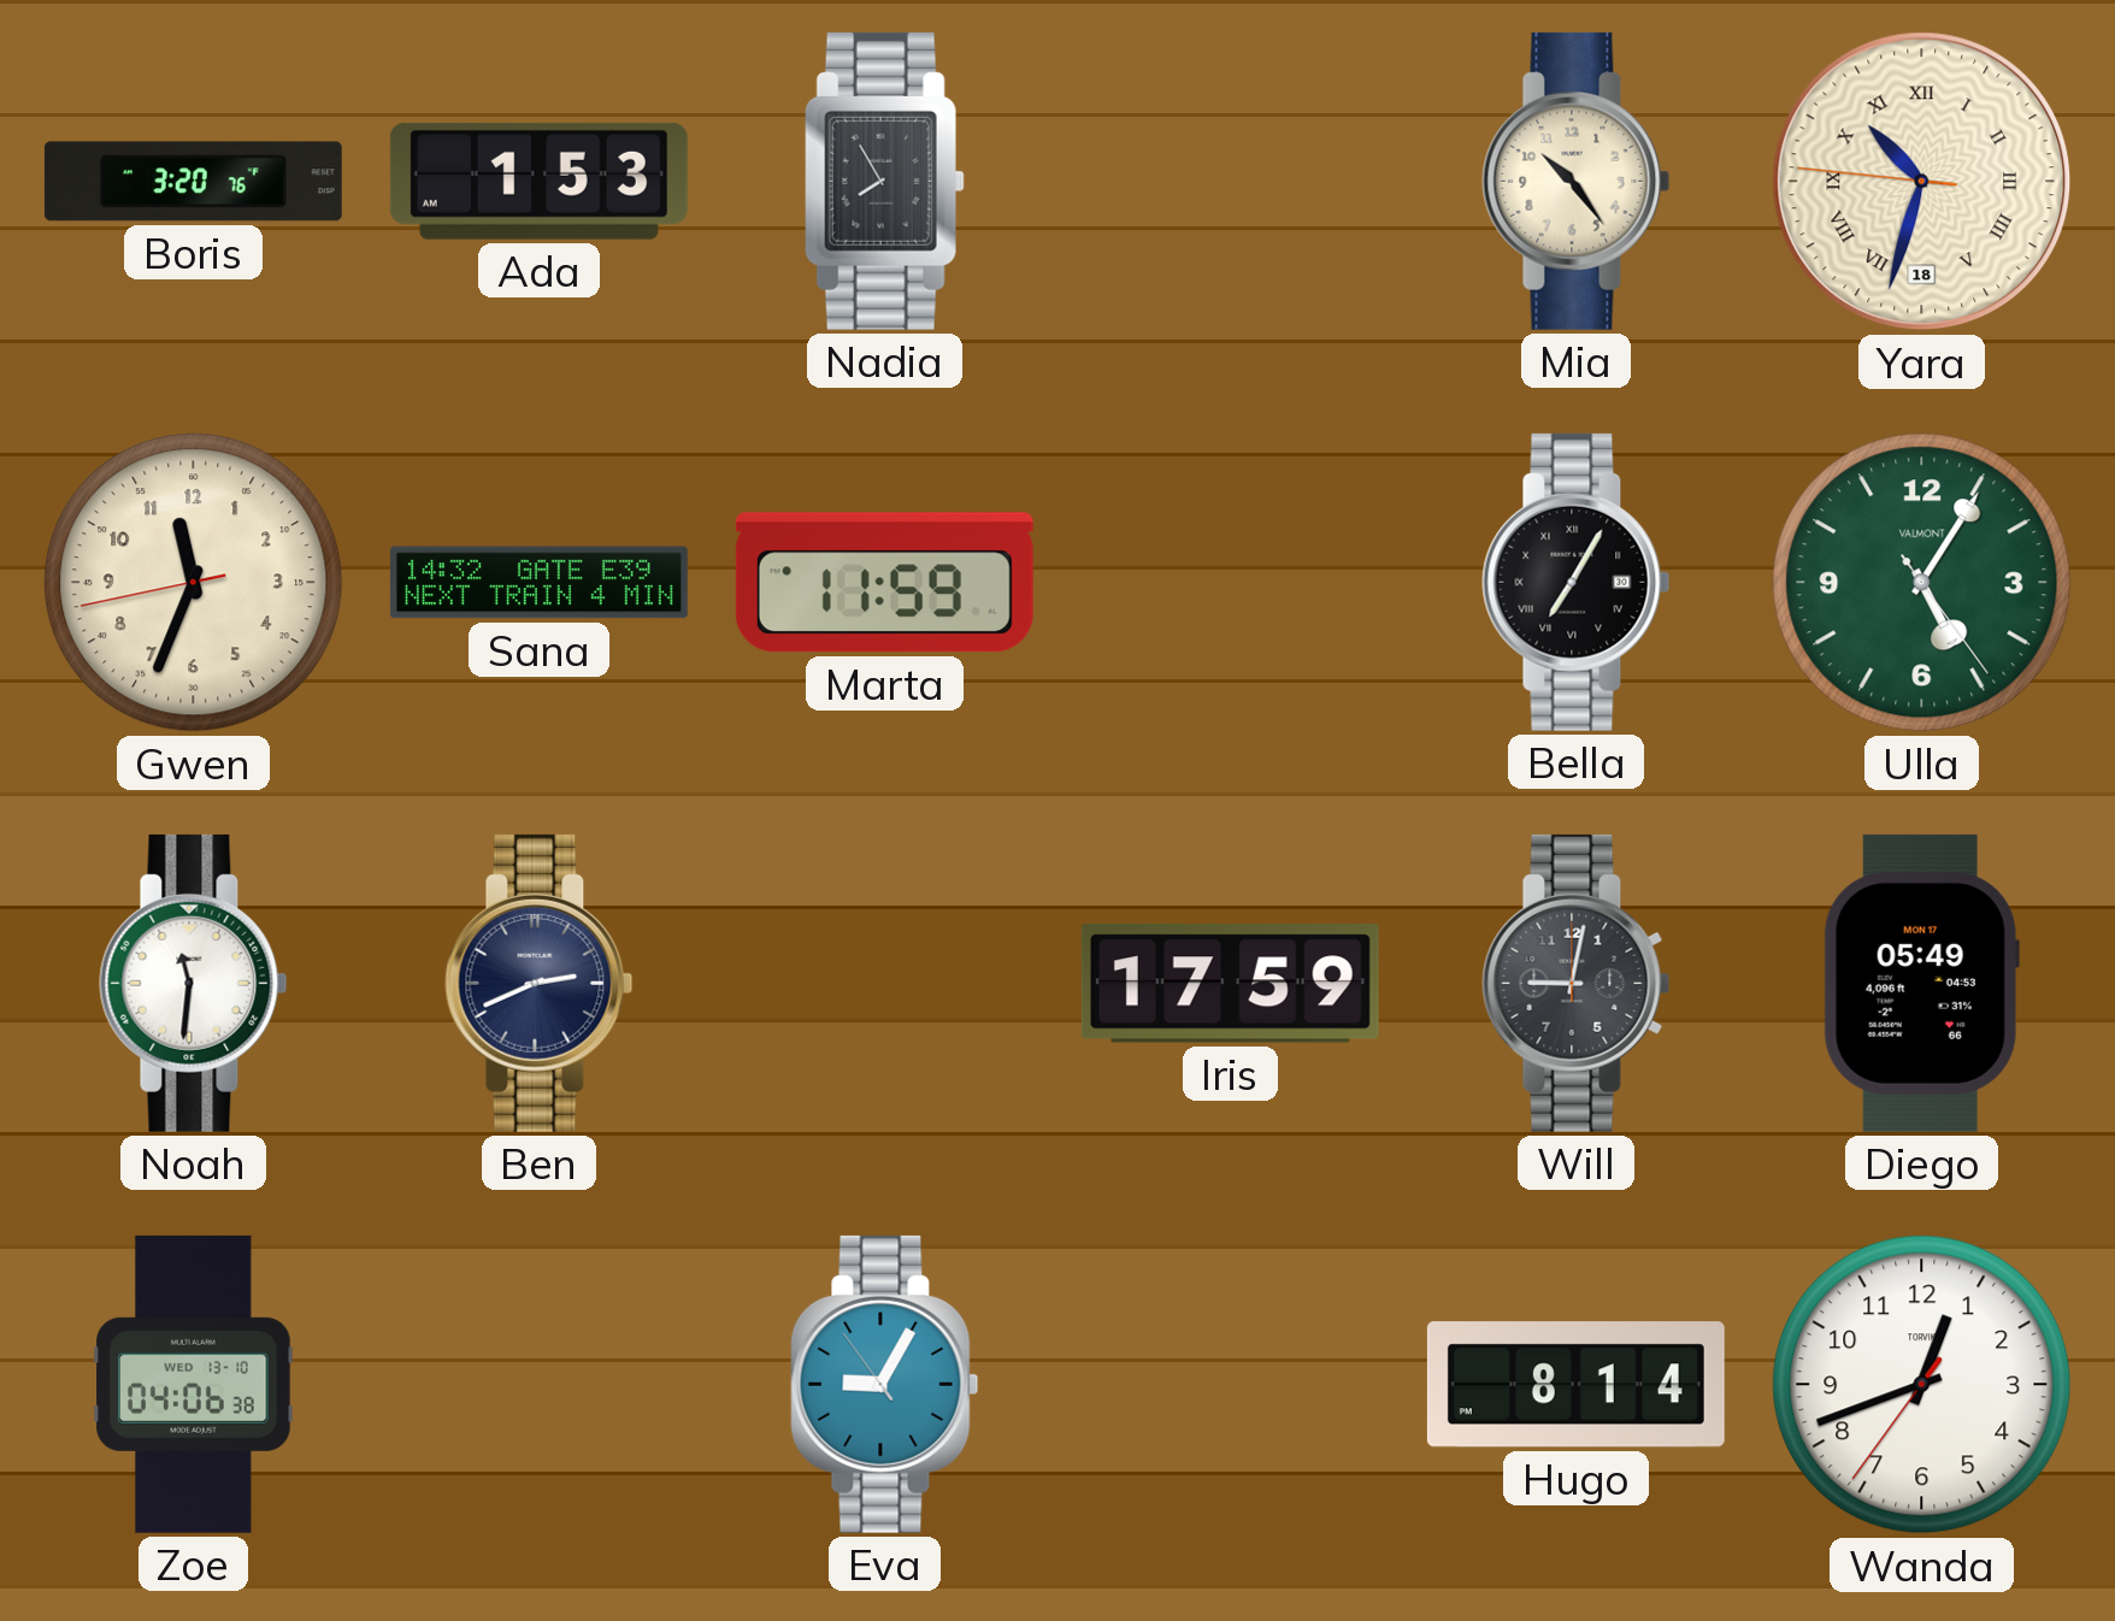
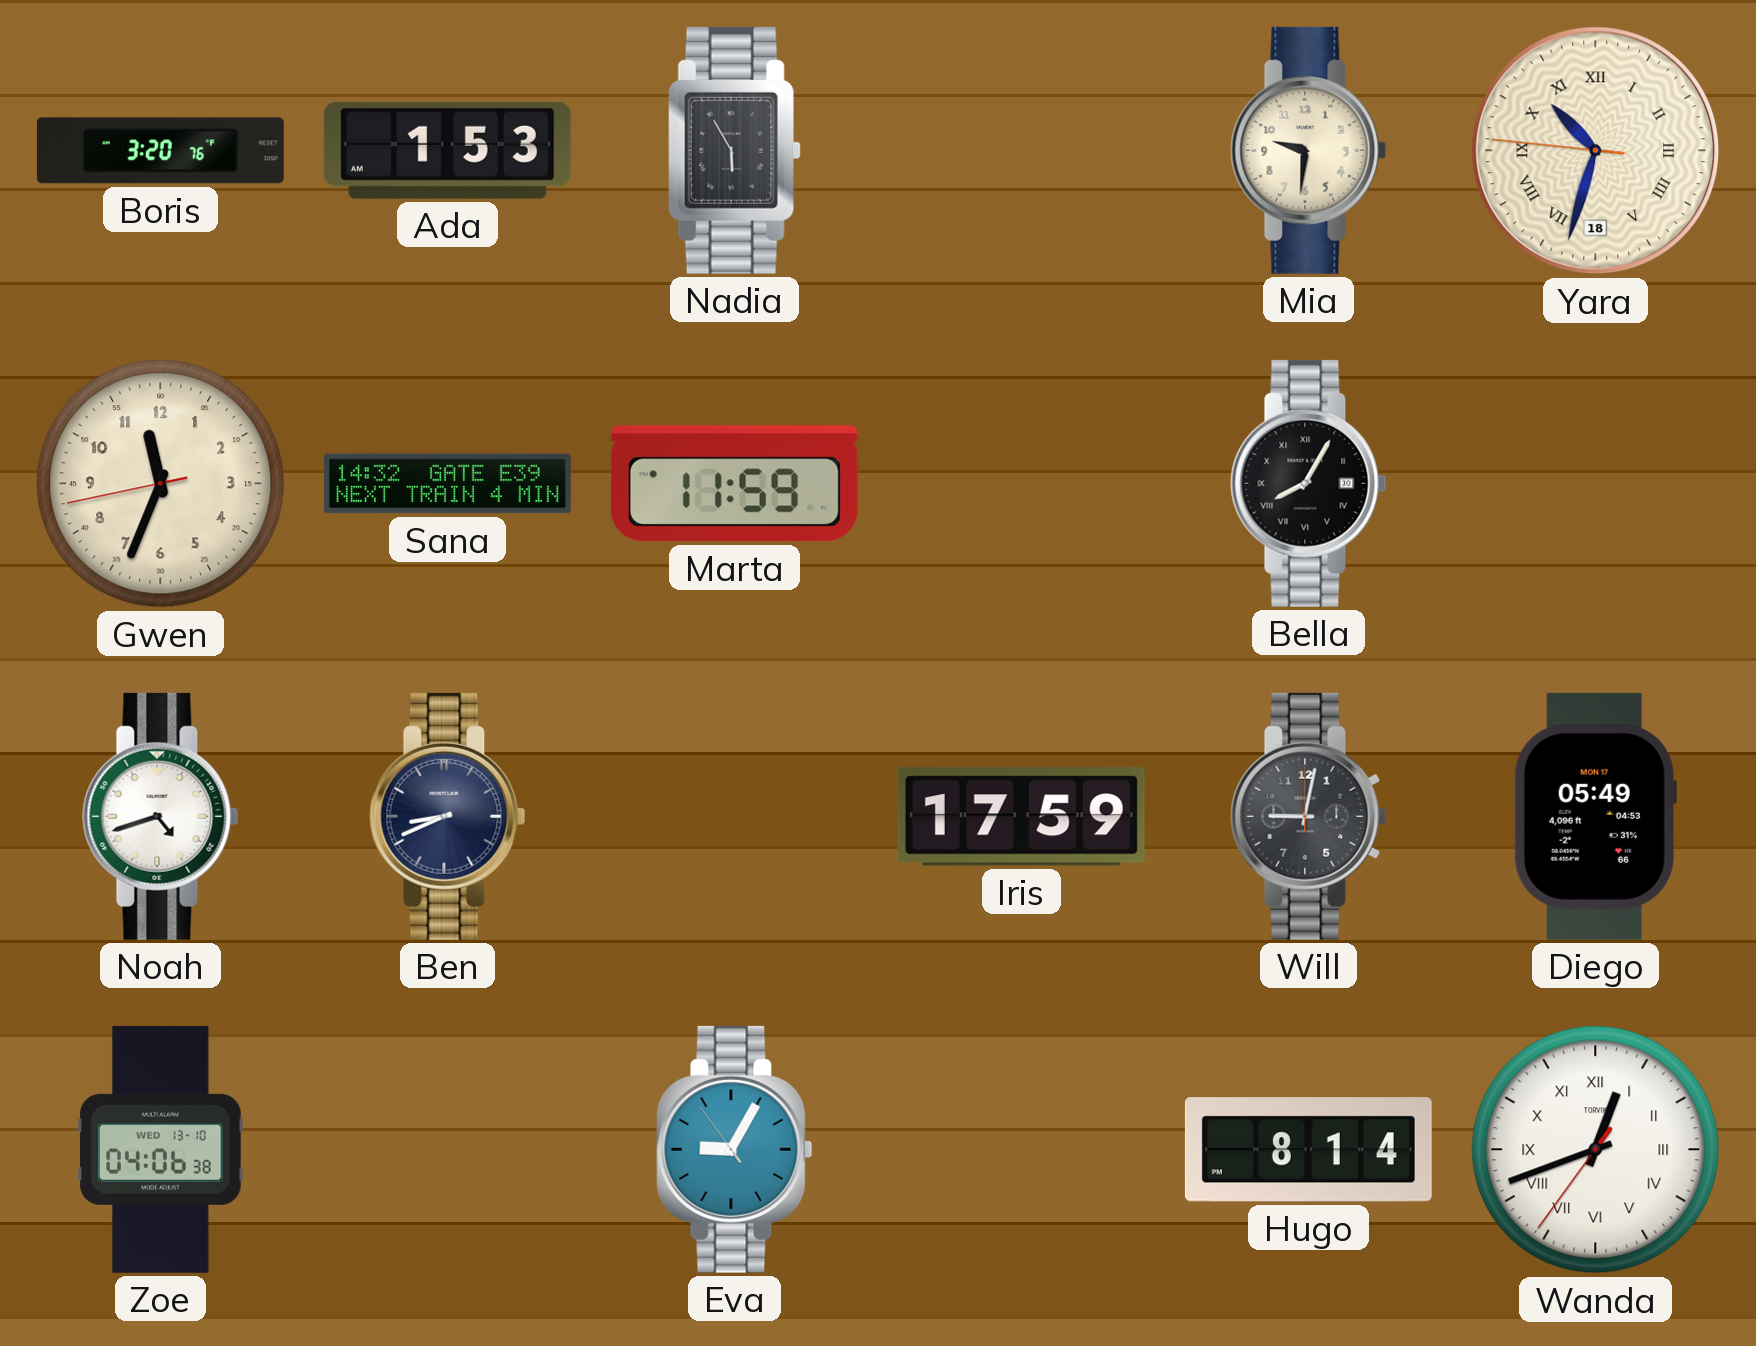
Nadia: 7:55 -> 5:55 (734, 150)
Mia: 10:24 -> 9:31 (1309, 150)
Bella: 7:05 -> 8:05 (1309, 483)
Ulla: 5:05 -> none (1922, 583)
Noah: 11:31 -> 4:42 (161, 816)
Ben: 2:41 -> 8:41 (448, 816)
Wanda numerals: Arabic -> Roman (1596, 1150)
